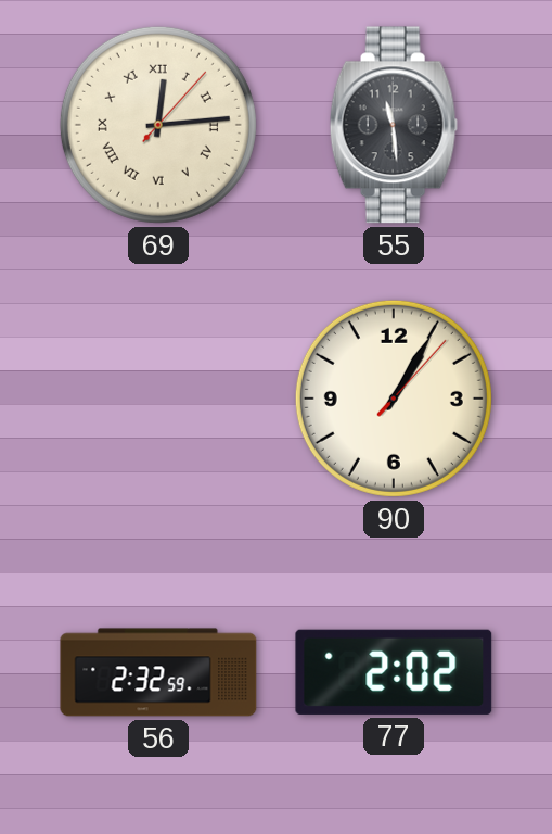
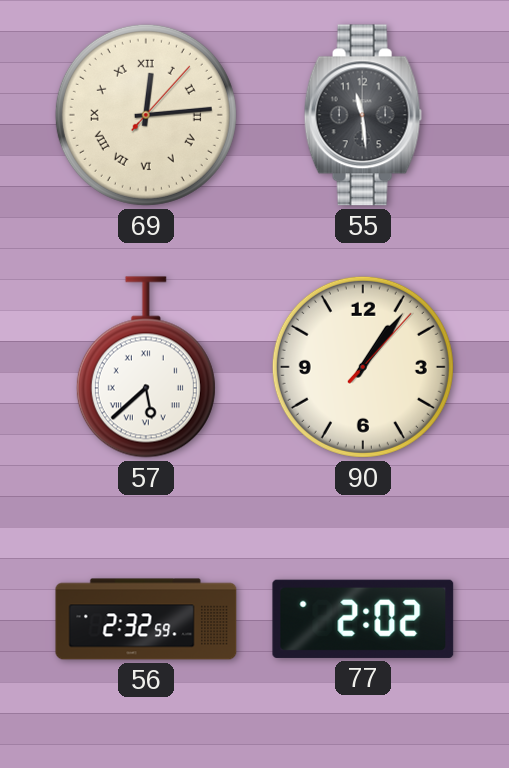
57: none -> 5:38 (146, 367)
90: 1:05 -> 1:06 (363, 367)
